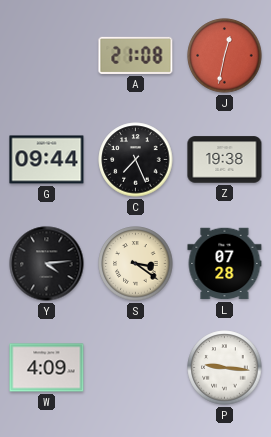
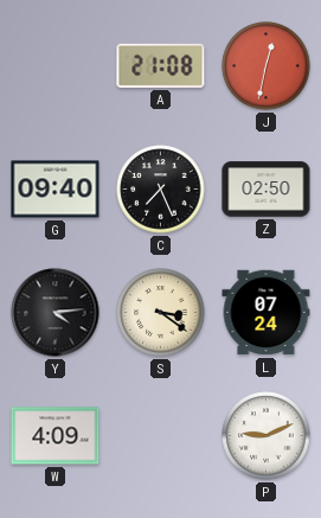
G: 09:44 -> 09:40 (56, 190)
Z: 19:38 -> 02:50 (267, 190)
L: 07:28 -> 07:24 (267, 313)
P: 9:16 -> 9:11 (267, 436)
